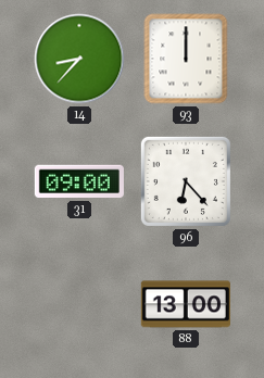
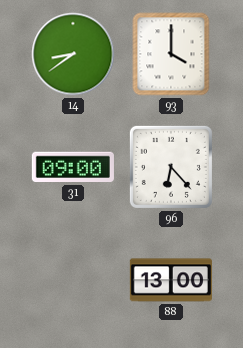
14: 8:37 -> 8:39 (73, 54)
93: 12:00 -> 4:00 (171, 54)
